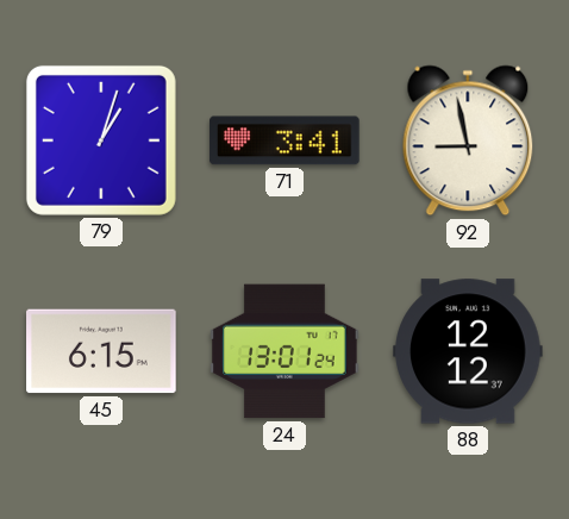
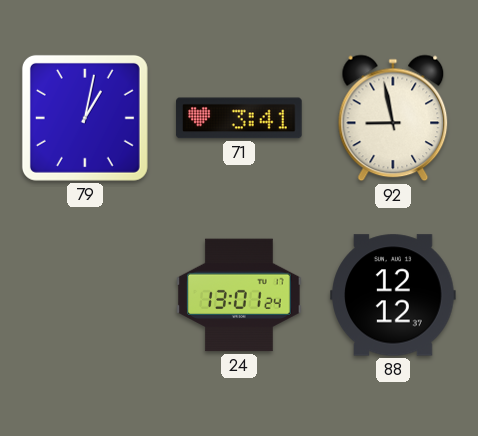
79: 1:03 -> 1:02 (85, 118)
45: 6:15 -> none (101, 351)
